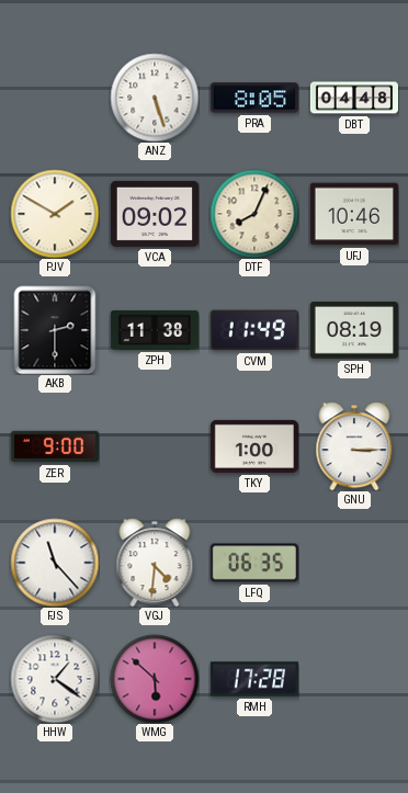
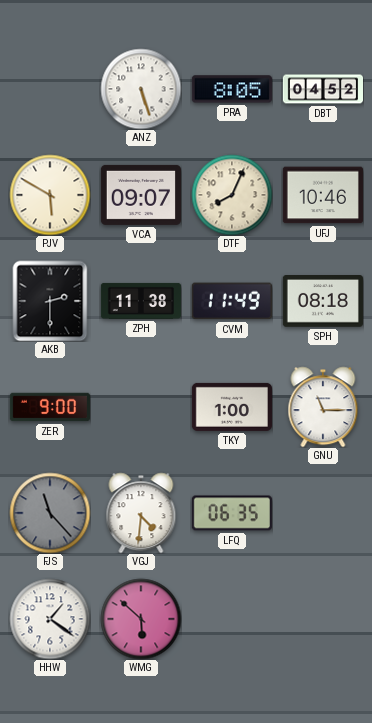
DBT: 04:48 -> 04:52 (322, 89)
PJV: 1:50 -> 5:50 (50, 195)
VCA: 09:02 -> 09:07 (141, 195)
SPH: 08:19 -> 08:18 (323, 302)
GNU: 3:15 -> 11:15 (323, 407)
FJS dial: white -> grey (50, 513)
RMH: 17:28 -> none (253, 679)
